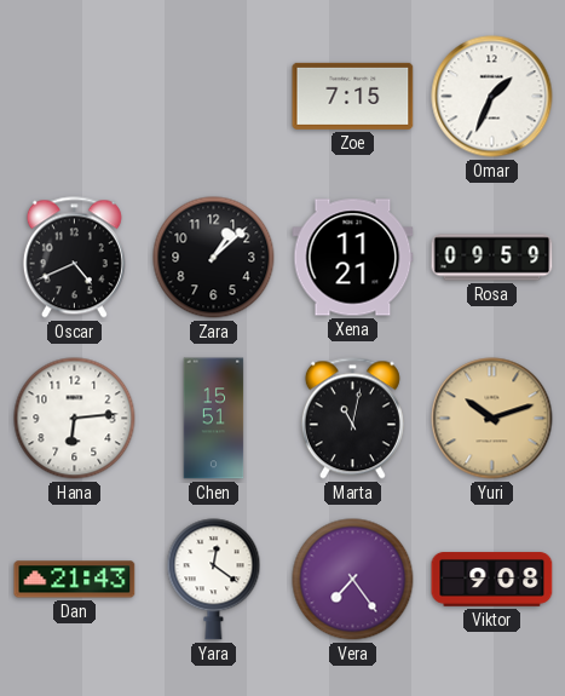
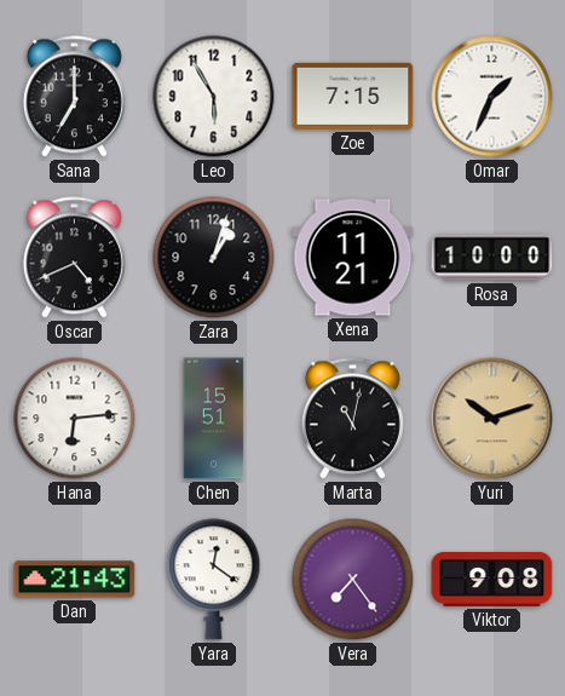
Sana: none -> 7:00 (74, 97)
Leo: none -> 5:55 (214, 97)
Zara: 1:08 -> 1:03 (214, 258)
Rosa: 09:59 -> 10:00 (492, 258)
